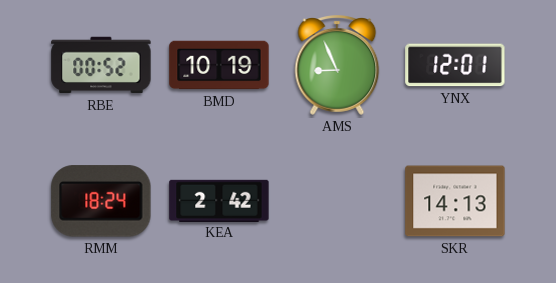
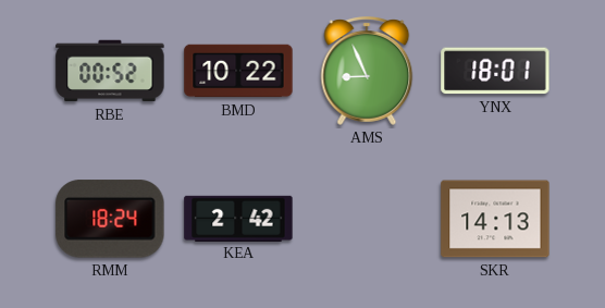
BMD: 10:19 -> 10:22 (238, 71)
YNX: 12:01 -> 18:01 (495, 71)
